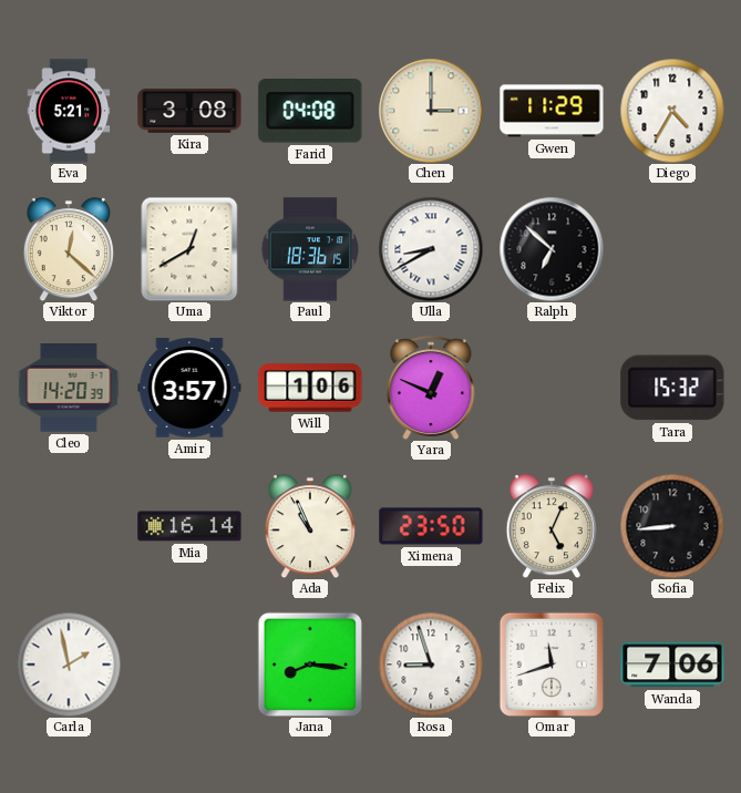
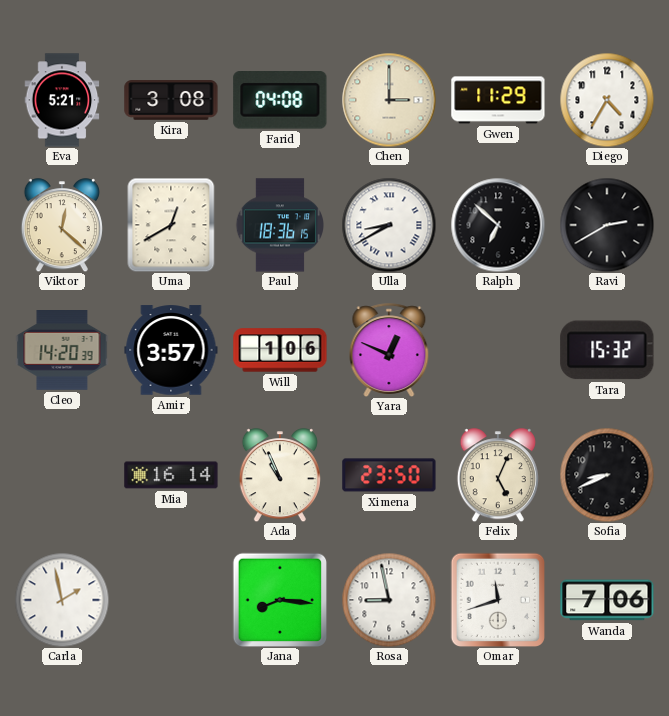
Ravi: none -> 2:40 (607, 225)
Sofia: 8:44 -> 8:41 (607, 475)
Rosa: 8:57 -> 8:58 (389, 600)
